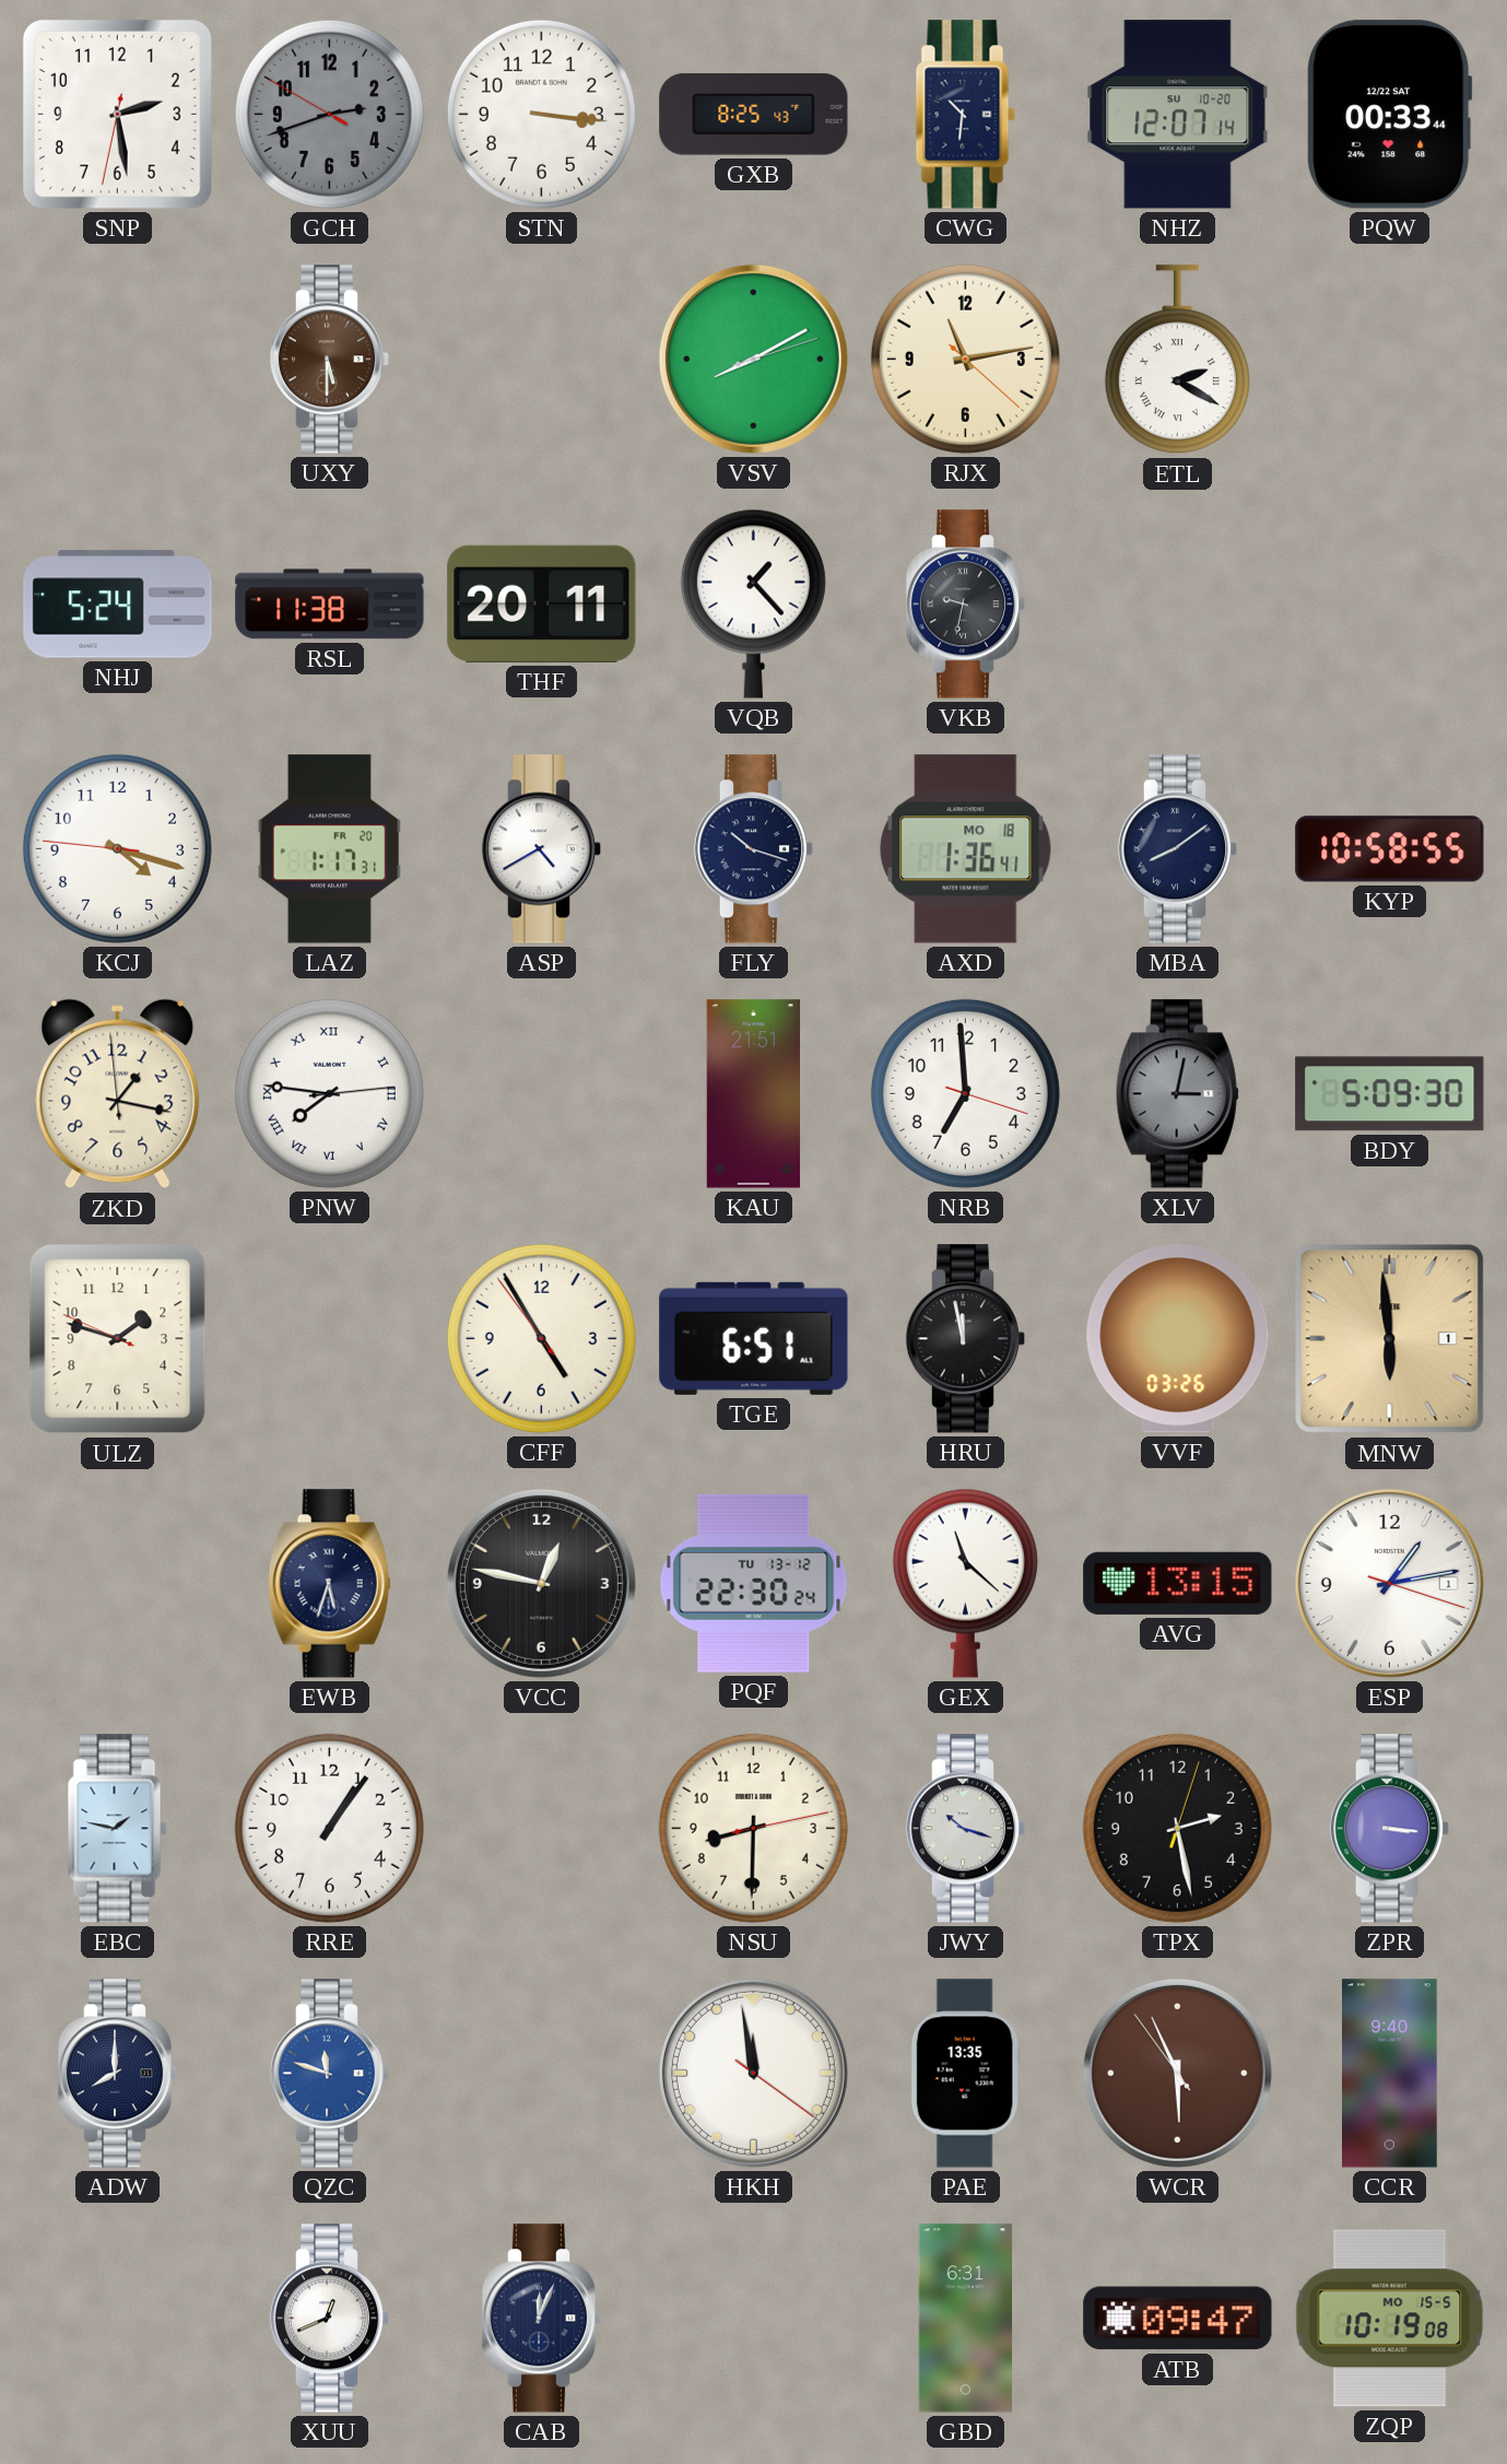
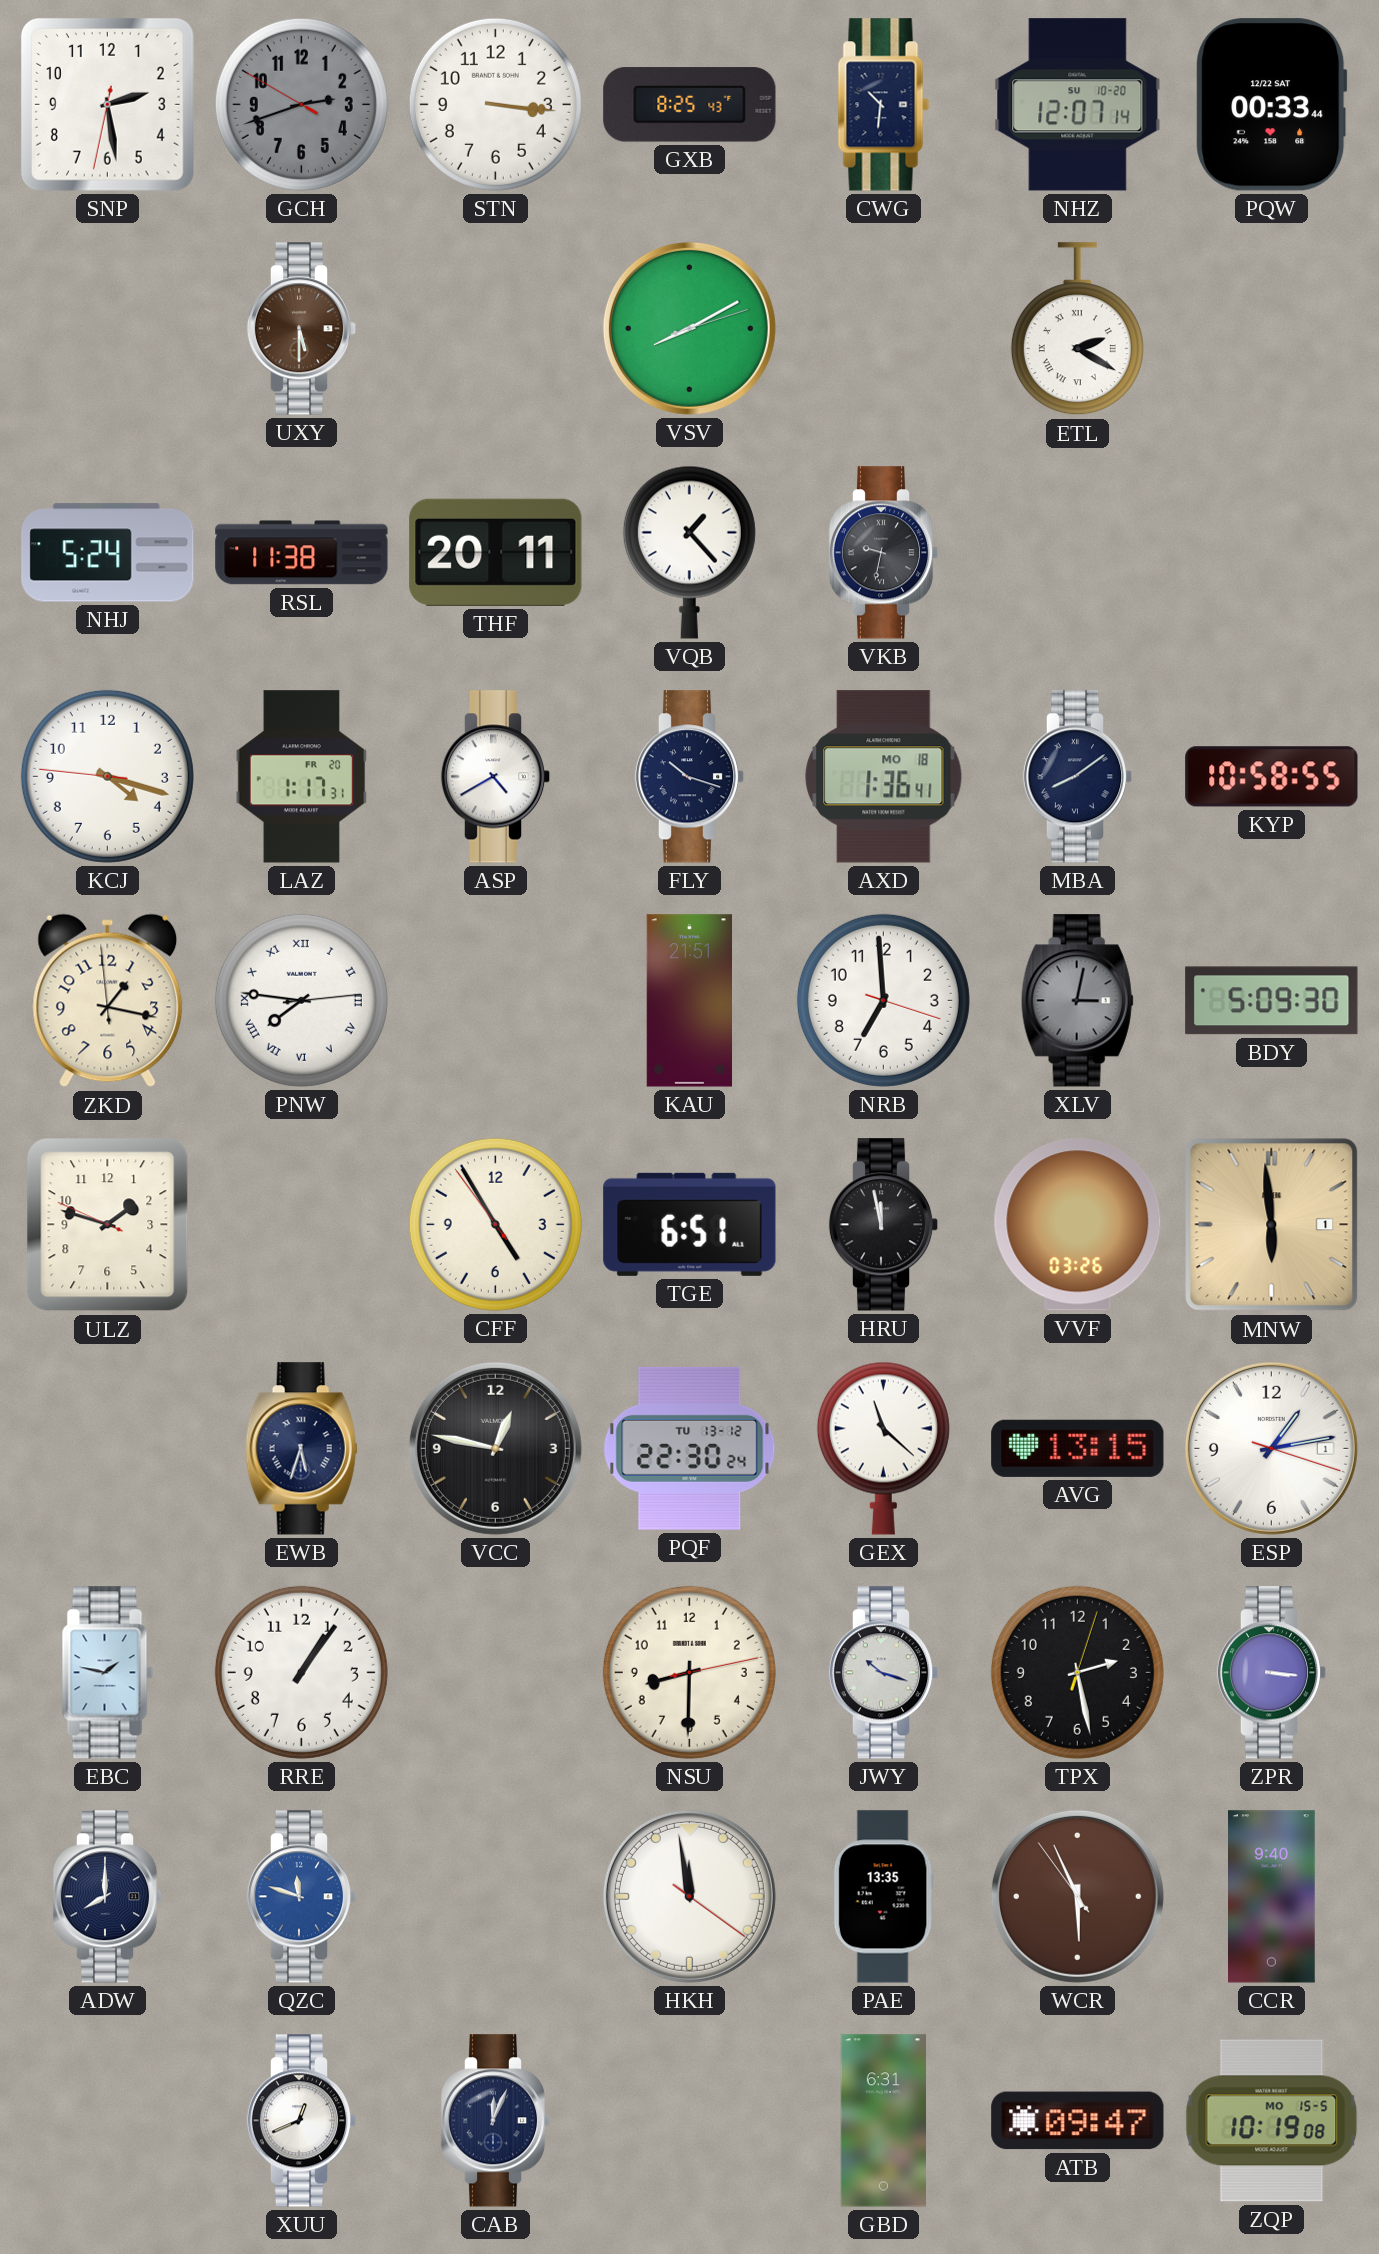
RJX: 11:13 -> none (965, 359)
